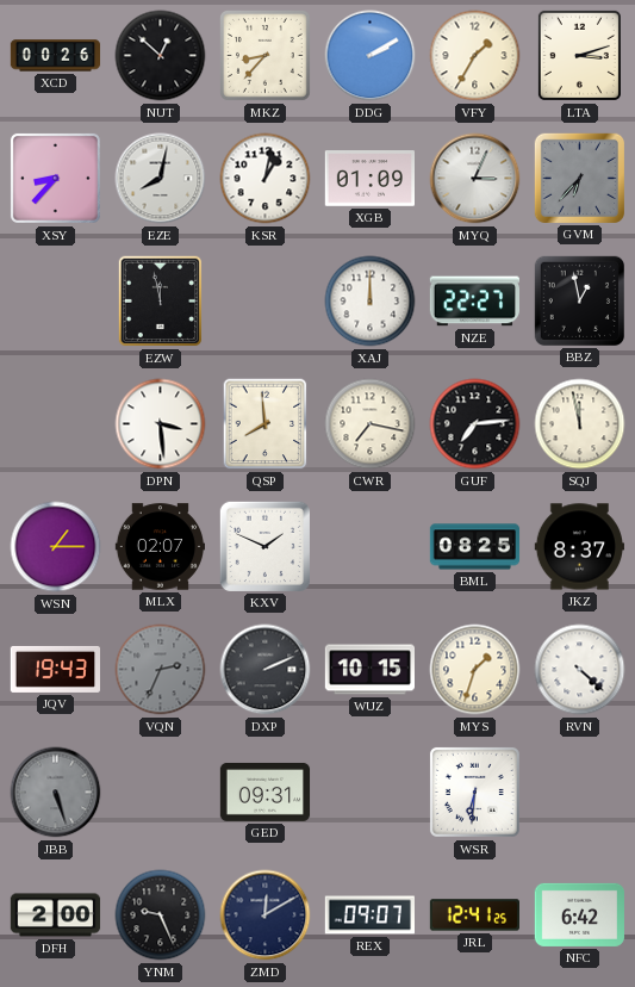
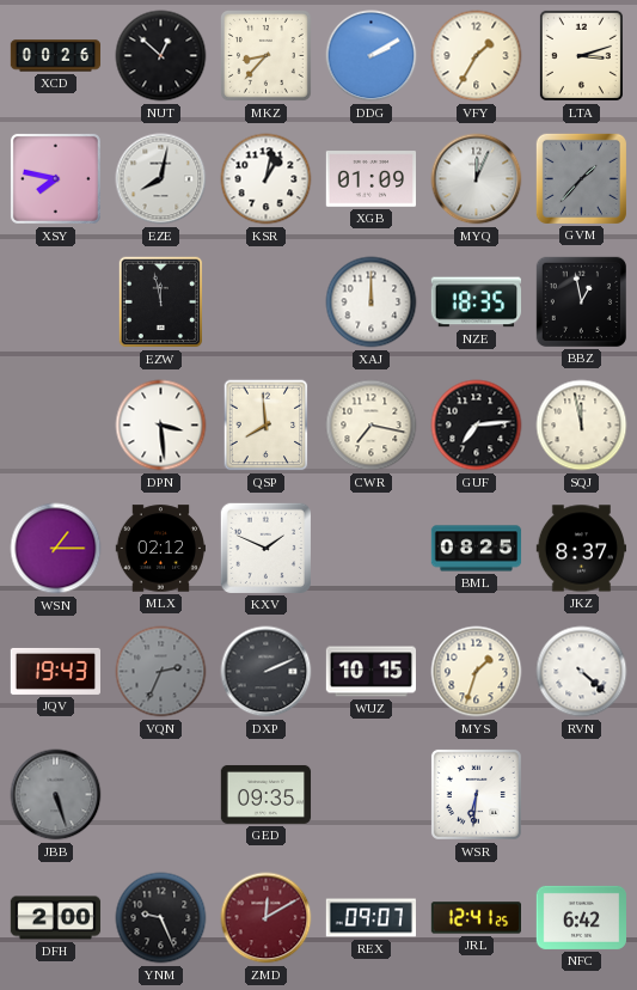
XSY: 8:37 -> 7:47 (55, 178)
MYQ: 3:04 -> 12:04 (477, 179)
GVM: 6:37 -> 1:37 (581, 178)
NZE: 22:27 -> 18:35 (476, 302)
MLX: 02:07 -> 02:12 (160, 549)
GED: 09:31 -> 09:35 (267, 794)
ZMD dial: navy -> burgundy (267, 918)
